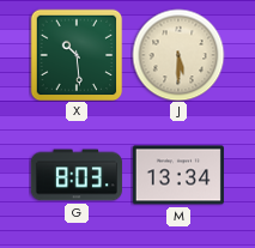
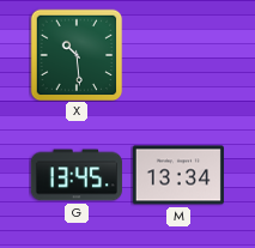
J: 5:30 -> none (178, 55)
G: 8:03 -> 13:45 (77, 175)
